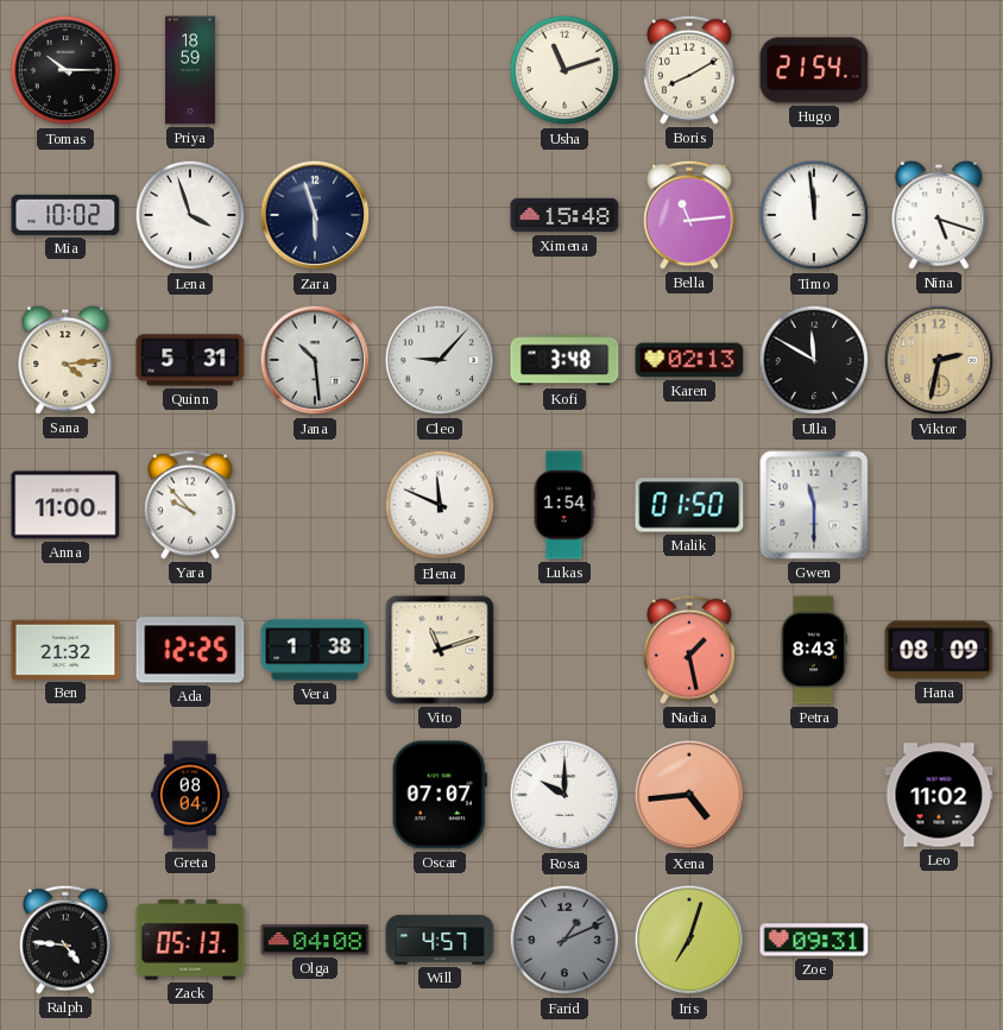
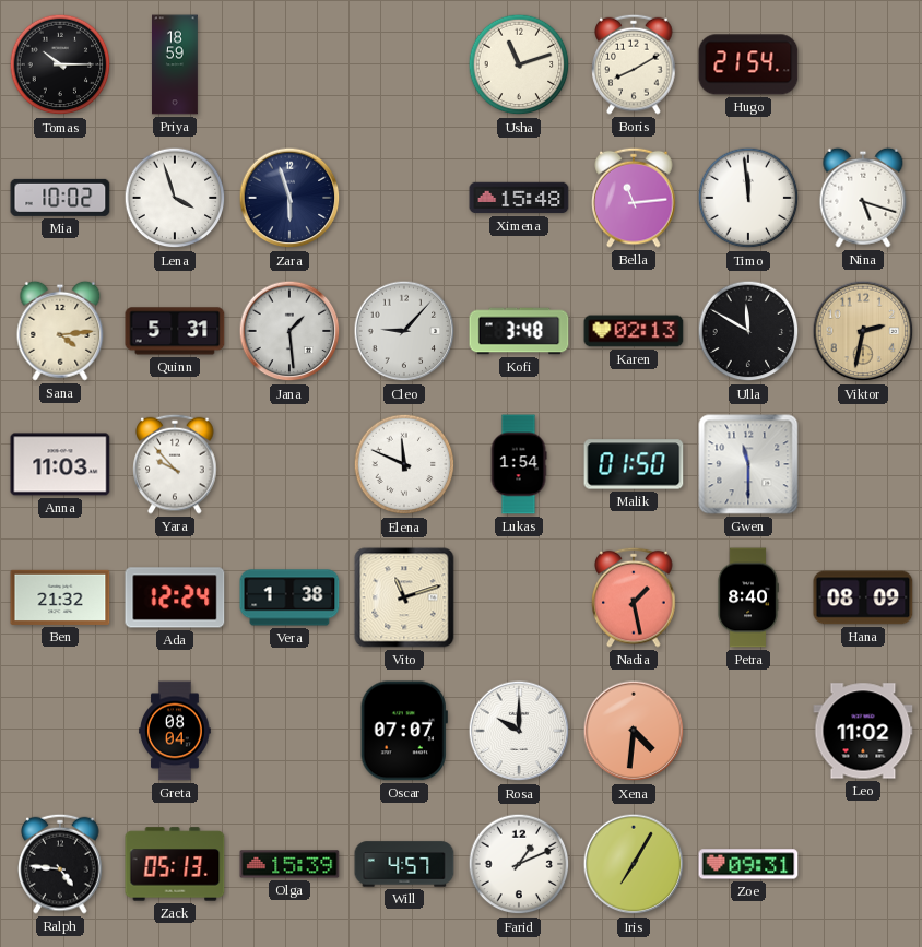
Jana: 10:29 -> 1:29 (289, 331)
Anna: 11:00 -> 11:03 (60, 464)
Ada: 12:25 -> 12:24 (175, 597)
Petra: 8:43 -> 8:40 (748, 597)
Xena: 4:44 -> 4:31 (634, 731)
Olga: 04:08 -> 15:39 (289, 864)
Farid dial: grey -> white (519, 864)
Iris: 7:03 -> 7:05 (634, 864)
